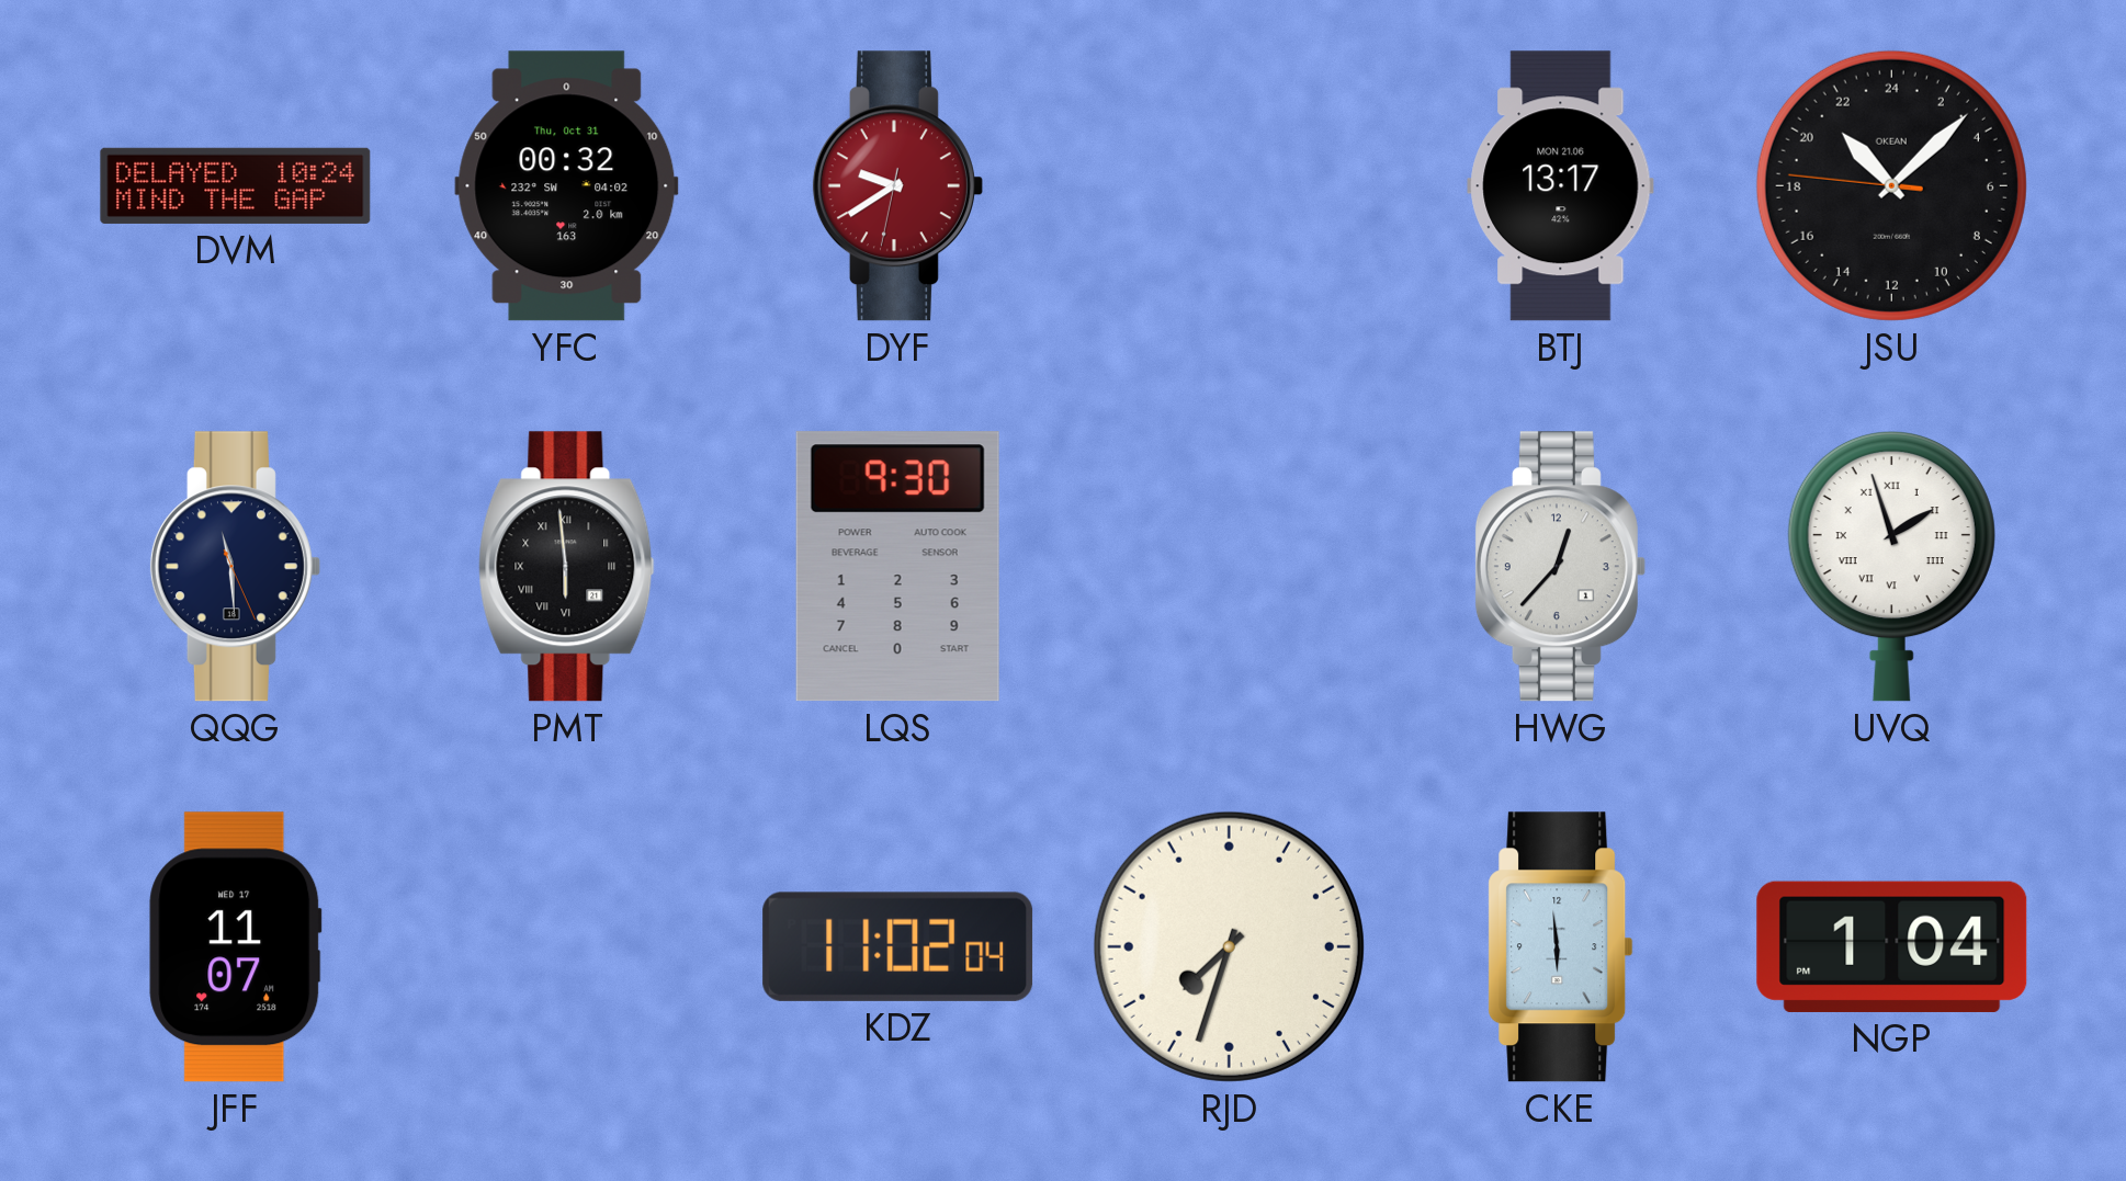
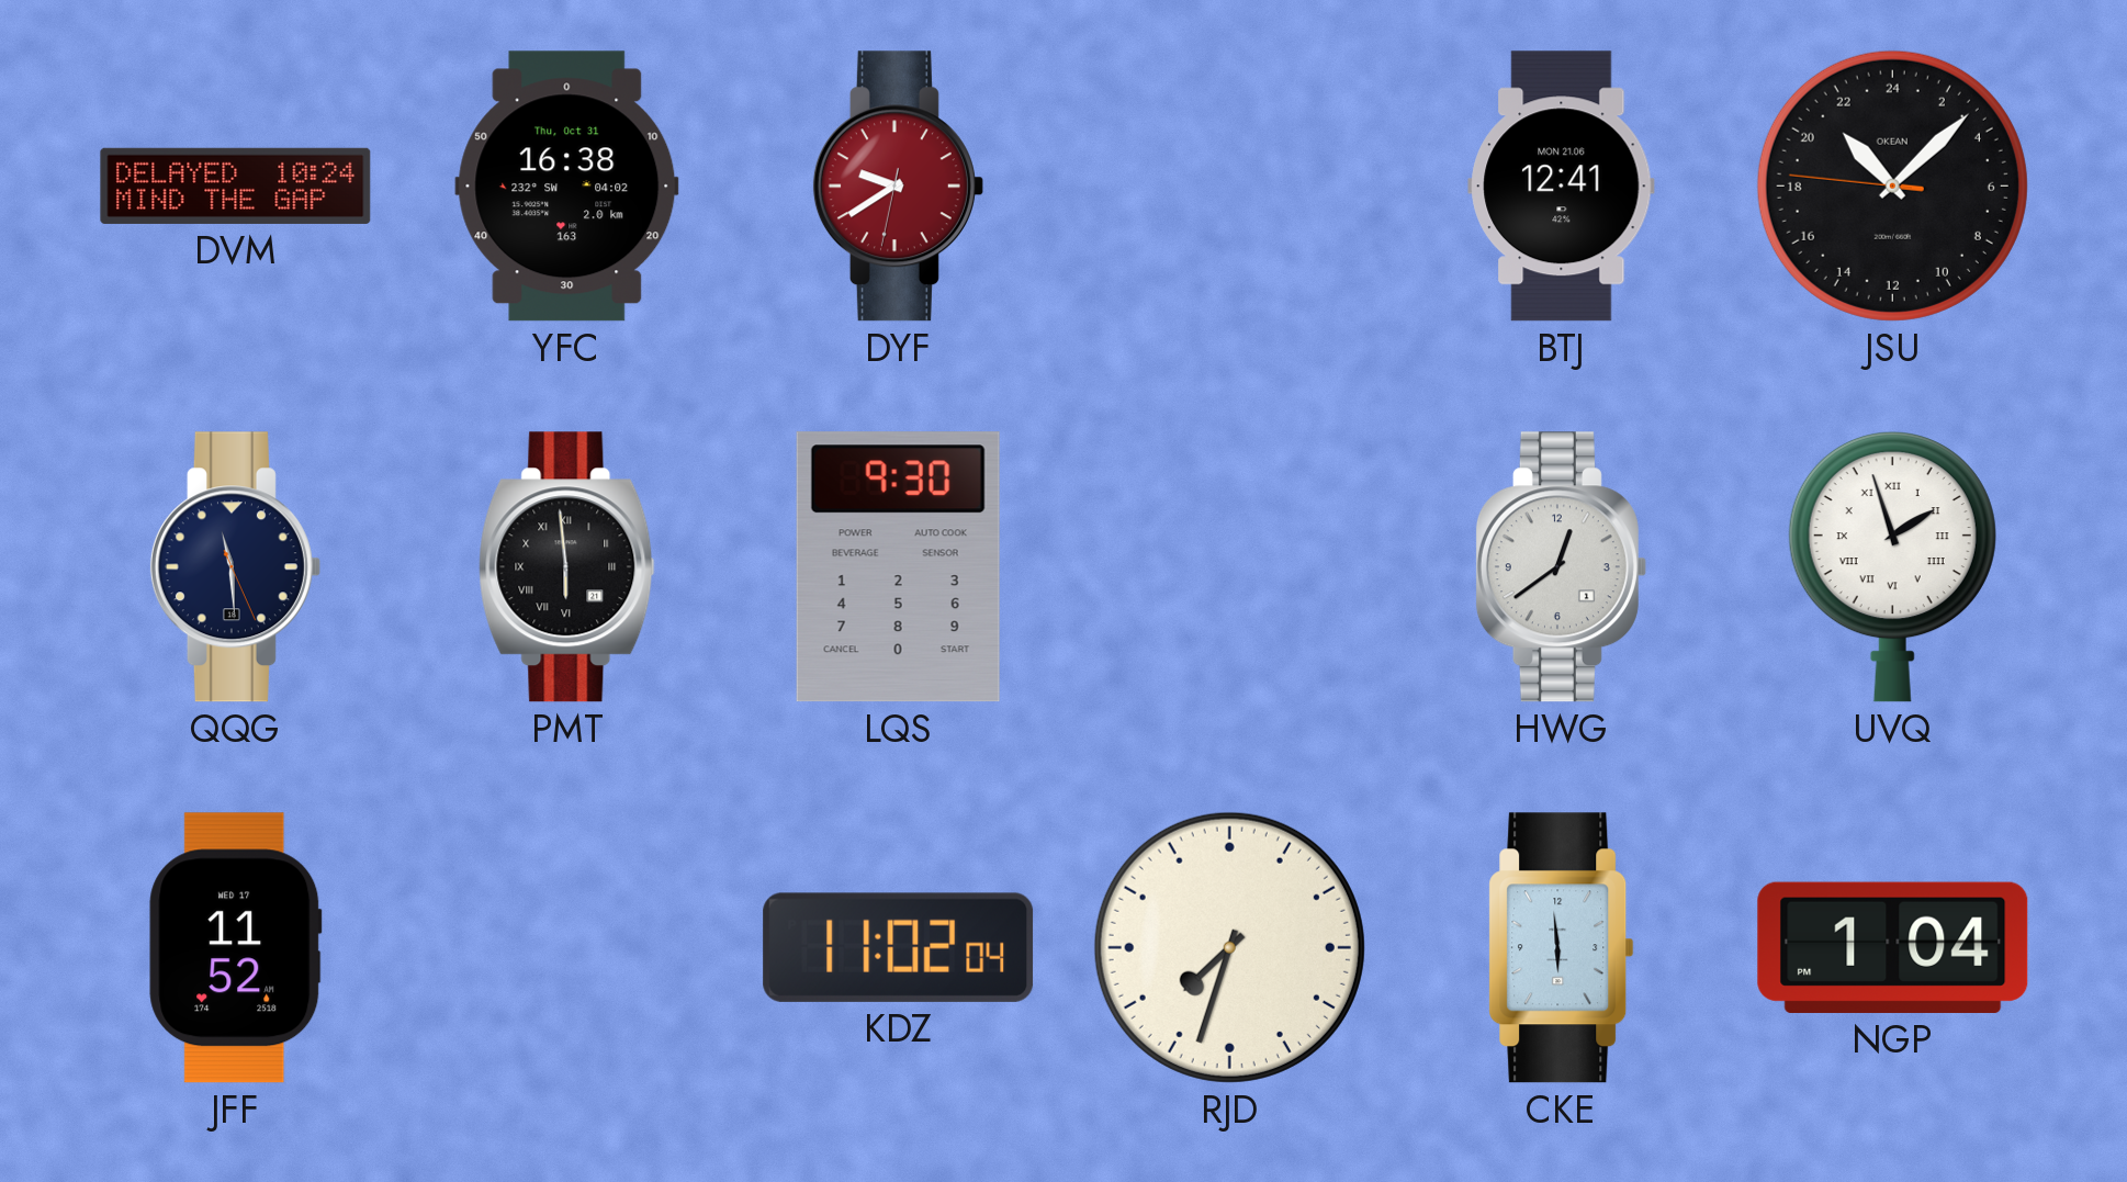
YFC: 00:32 -> 16:38 (567, 187)
BTJ: 13:17 -> 12:41 (1562, 187)
HWG: 12:37 -> 12:39 (1561, 567)
JFF: 11:07 -> 11:52 (236, 948)
